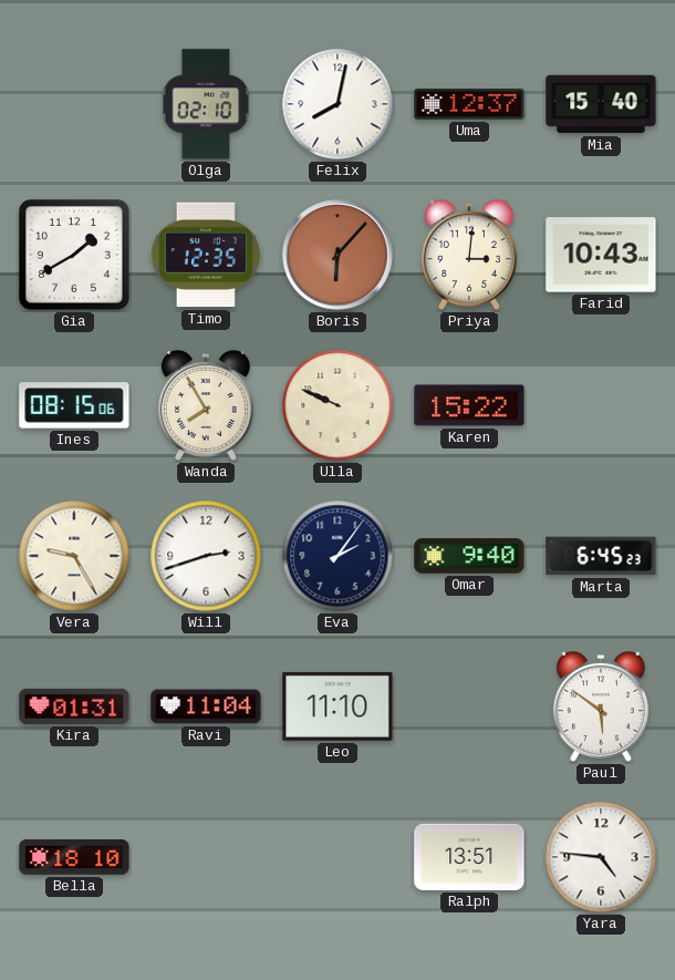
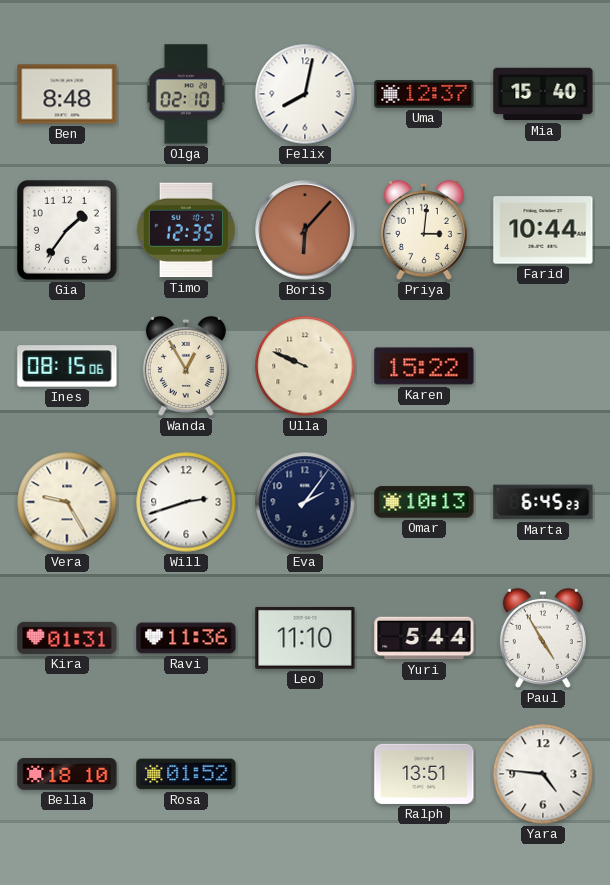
Ben: none -> 8:48 (67, 94)
Gia: 1:40 -> 1:36 (67, 230)
Farid: 10:43 -> 10:44 (543, 230)
Wanda: 7:55 -> 12:55 (186, 366)
Omar: 9:40 -> 10:13 (424, 502)
Ravi: 11:04 -> 11:36 (186, 638)
Yuri: none -> 5:44 (424, 638)
Paul: 5:51 -> 4:55 (543, 638)
Rosa: none -> 01:52 (186, 774)
